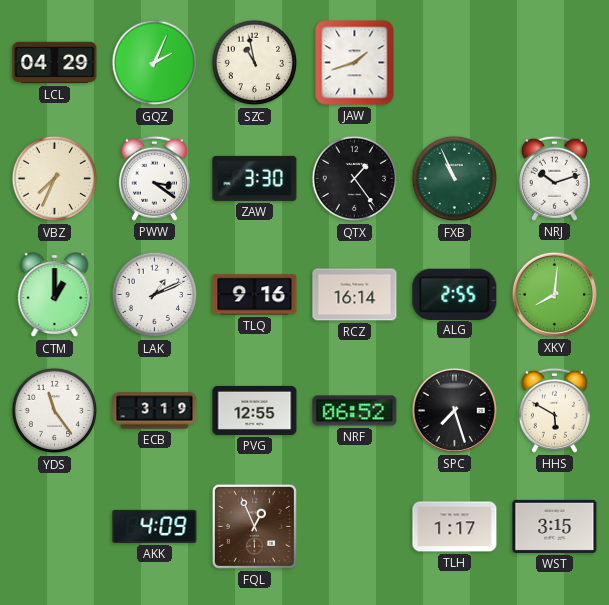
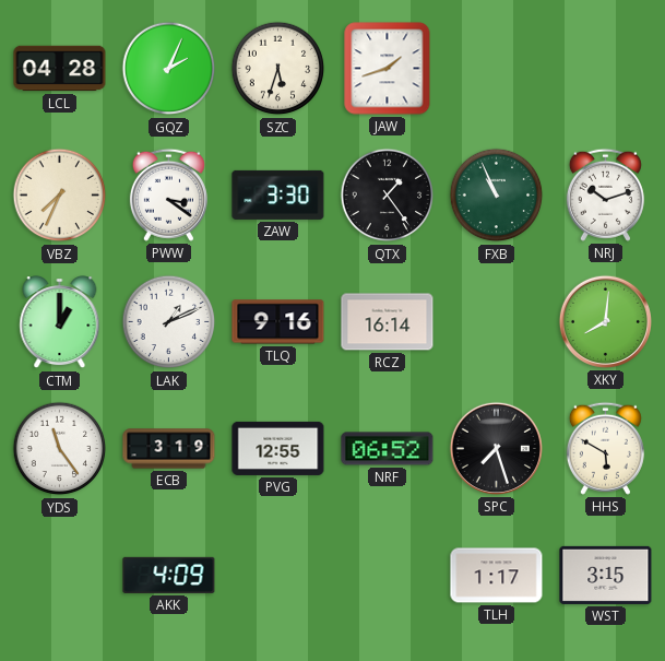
LCL: 04:29 -> 04:28 (60, 69)
SZC: 10:58 -> 5:33 (278, 69)
ALG: 2:55 -> none (455, 294)
FQL: 12:56 -> none (254, 526)
